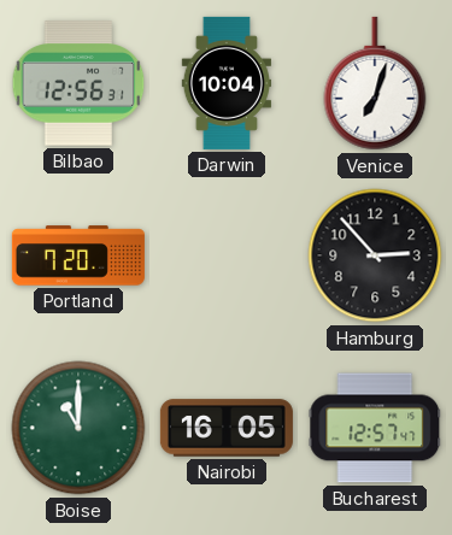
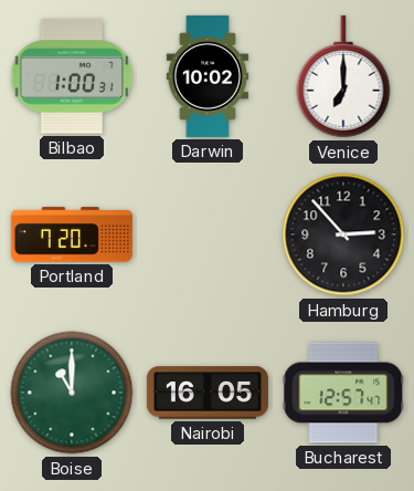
Bilbao: 12:56 -> 1:00 (72, 76)
Darwin: 10:04 -> 10:02 (206, 76)
Venice: 7:03 -> 7:00 (343, 76)
